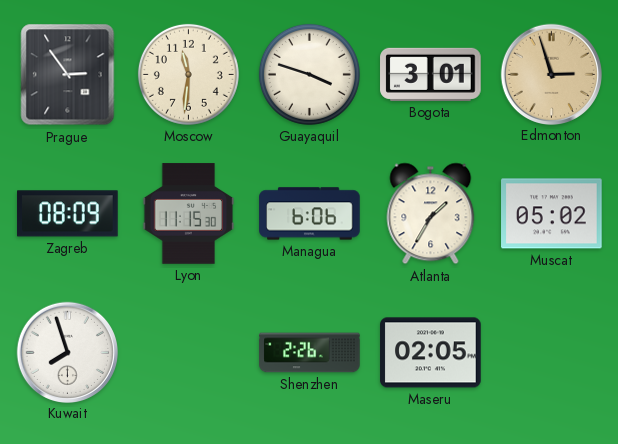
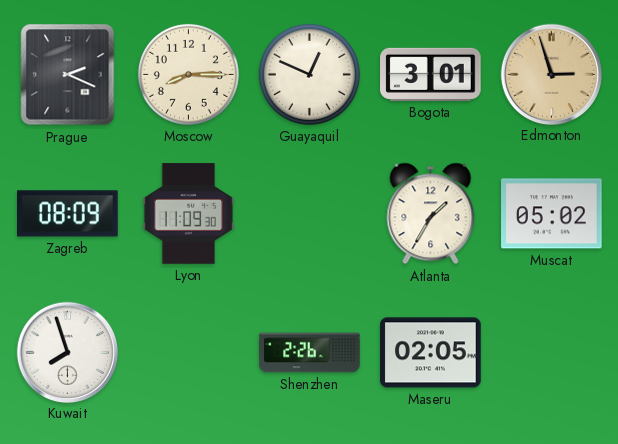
Prague: 2:54 -> 2:19 (68, 75)
Moscow: 11:31 -> 8:15 (188, 74)
Guayaquil: 3:48 -> 12:49 (309, 74)
Lyon: 11:15 -> 11:09 (189, 214)
Managua: 6:06 -> none (310, 214)
